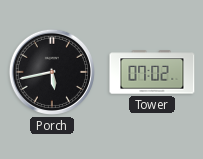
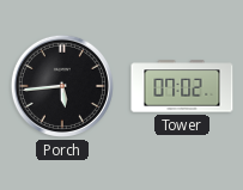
Porch: 5:43 -> 5:44 (62, 86)
